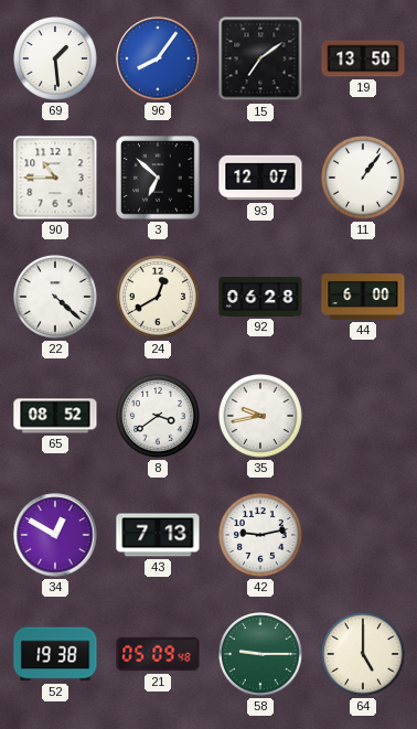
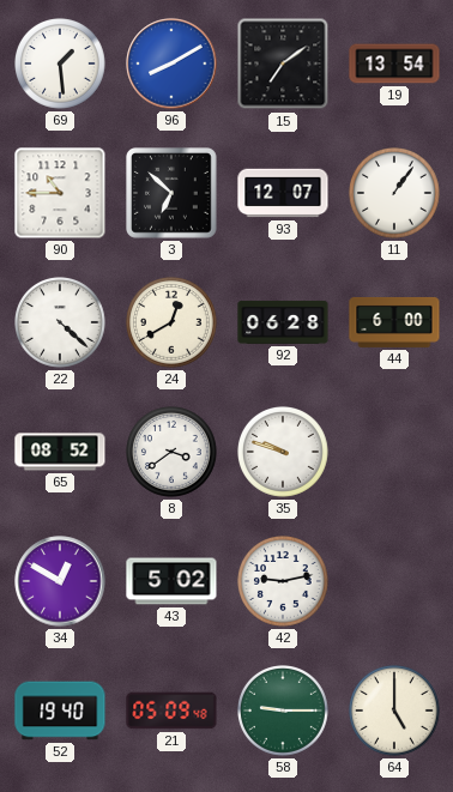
96: 8:06 -> 8:10 (171, 64)
19: 13:50 -> 13:54 (394, 64)
35: 9:43 -> 9:48 (284, 453)
43: 7:13 -> 5:02 (171, 581)
52: 19:38 -> 19:40 (60, 711)
